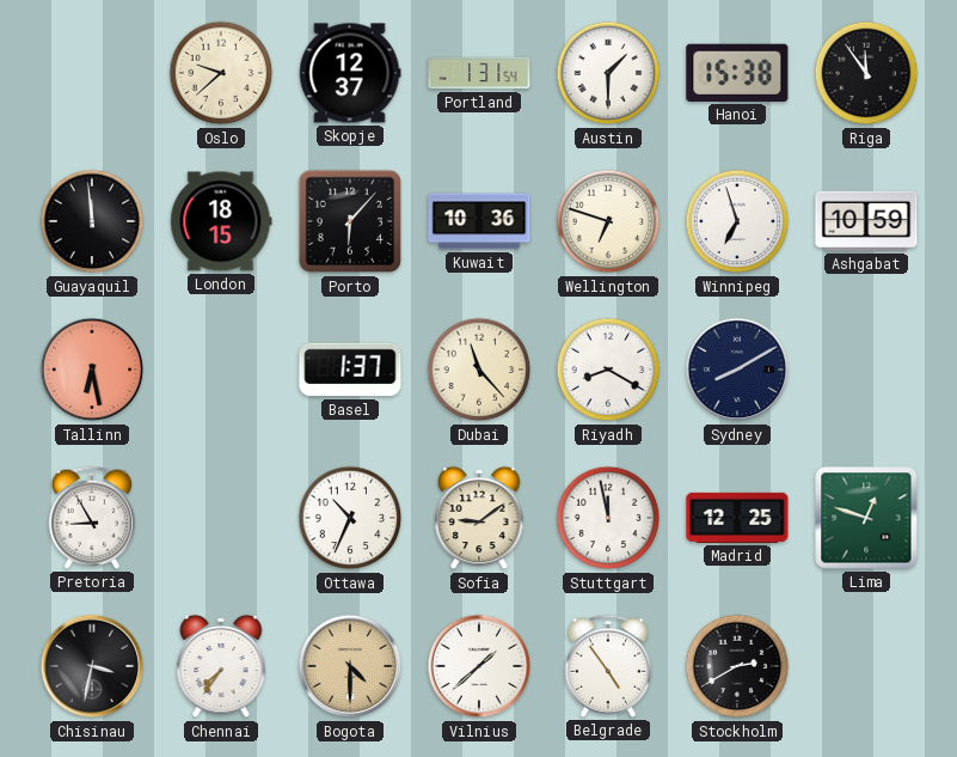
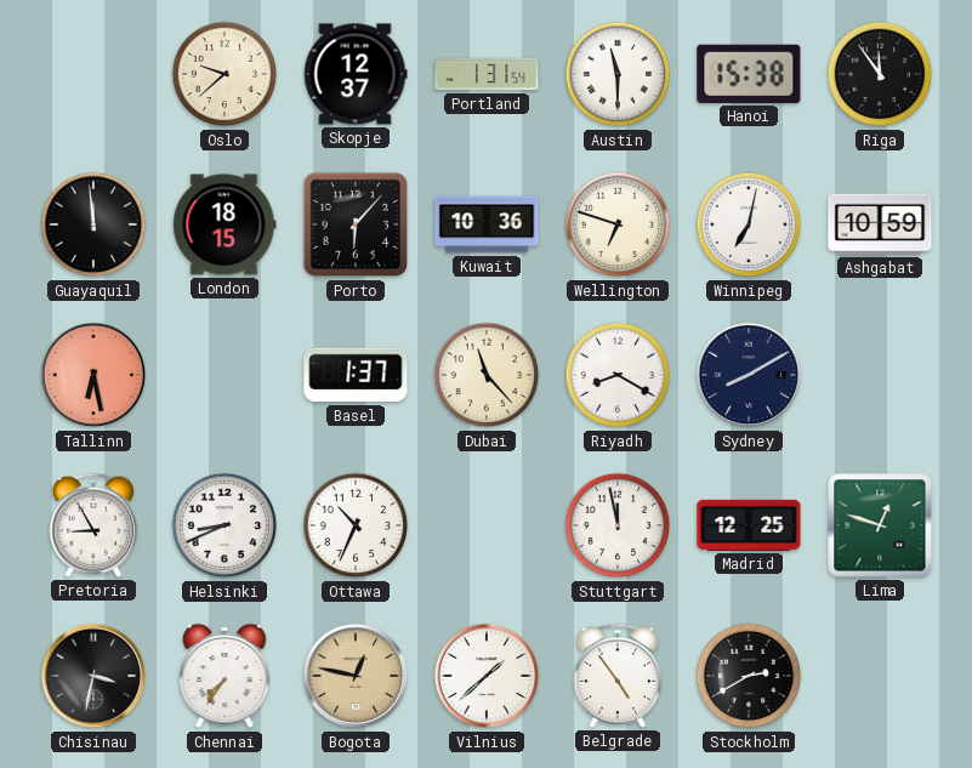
Austin: 1:30 -> 11:30 (618, 74)
Winnipeg: 6:57 -> 7:02 (749, 224)
Helsinki: none -> 8:41 (224, 525)
Sofia: 9:09 -> none (479, 518)
Bogota: 4:30 -> 12:47 (356, 676)
